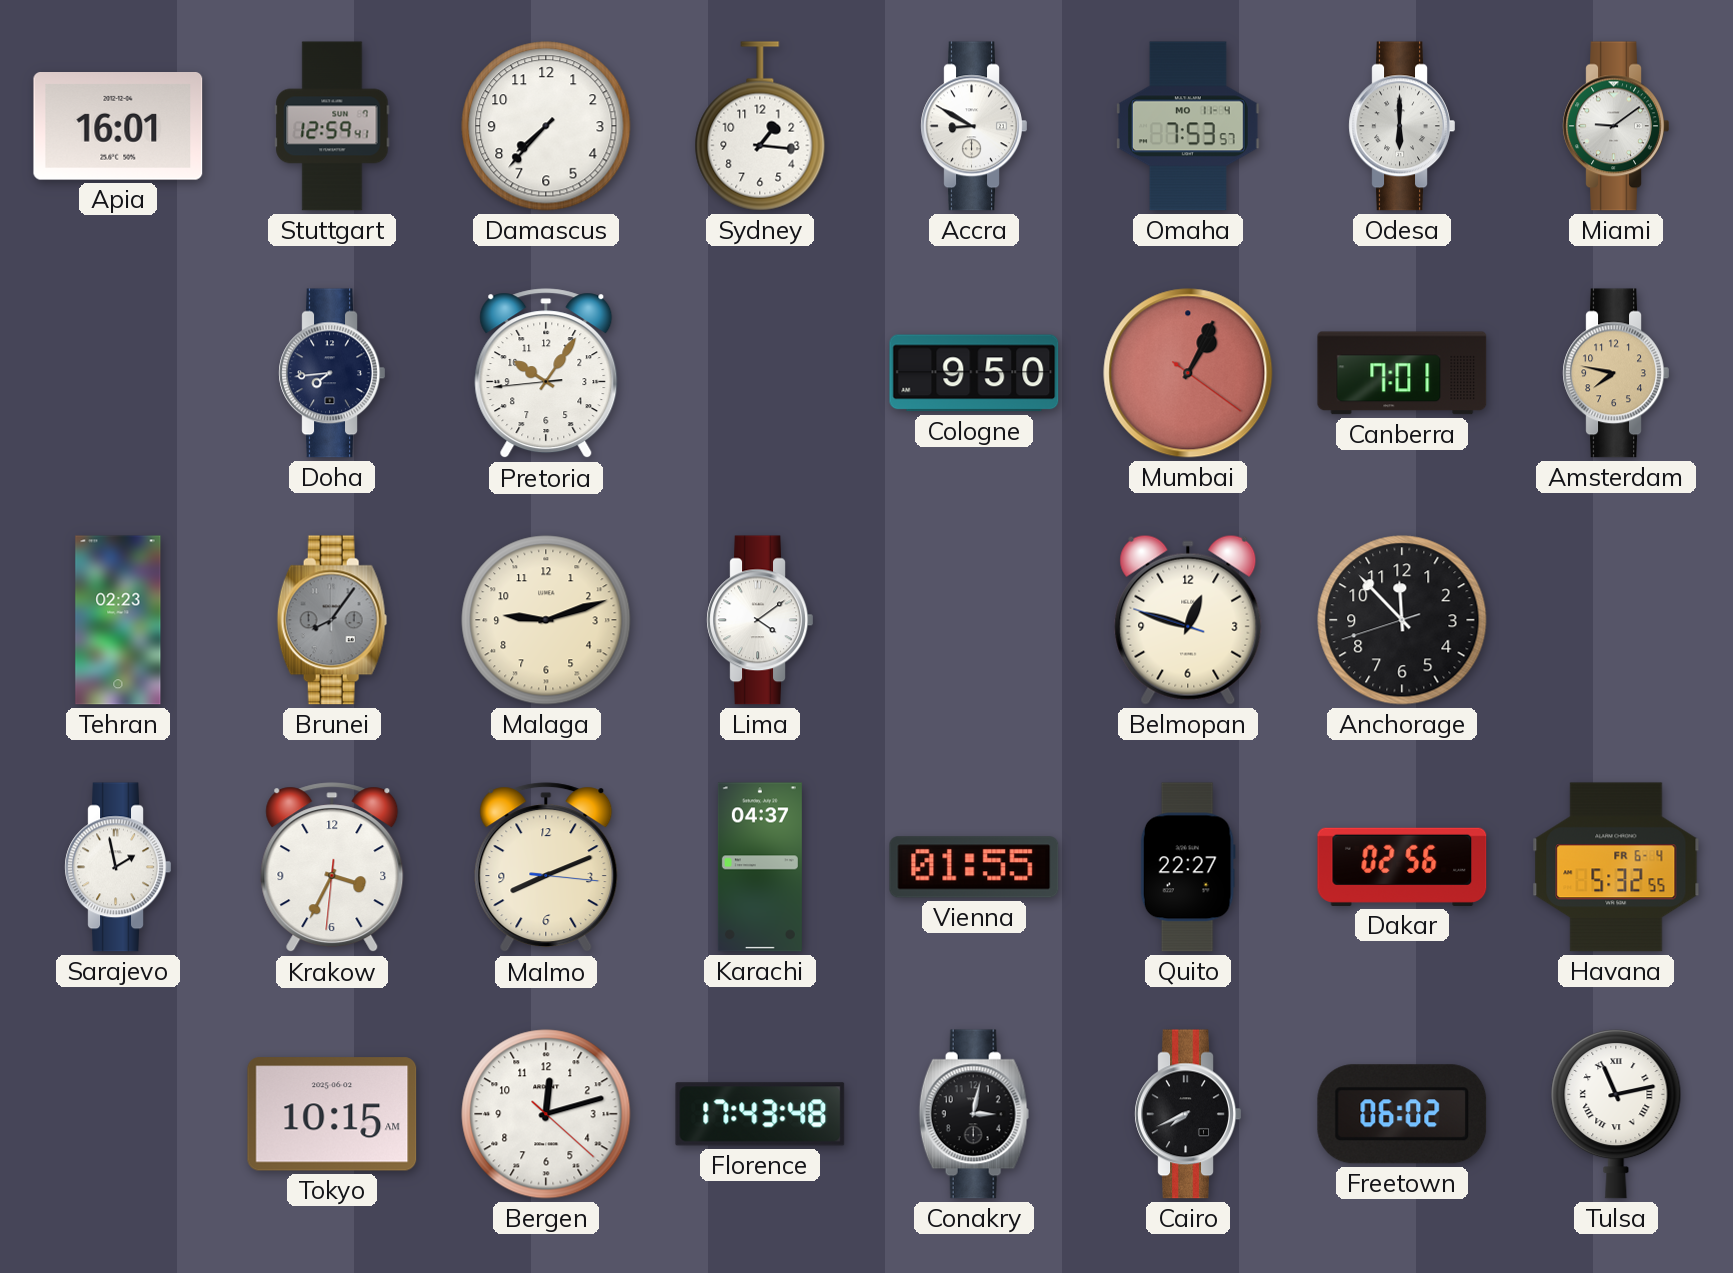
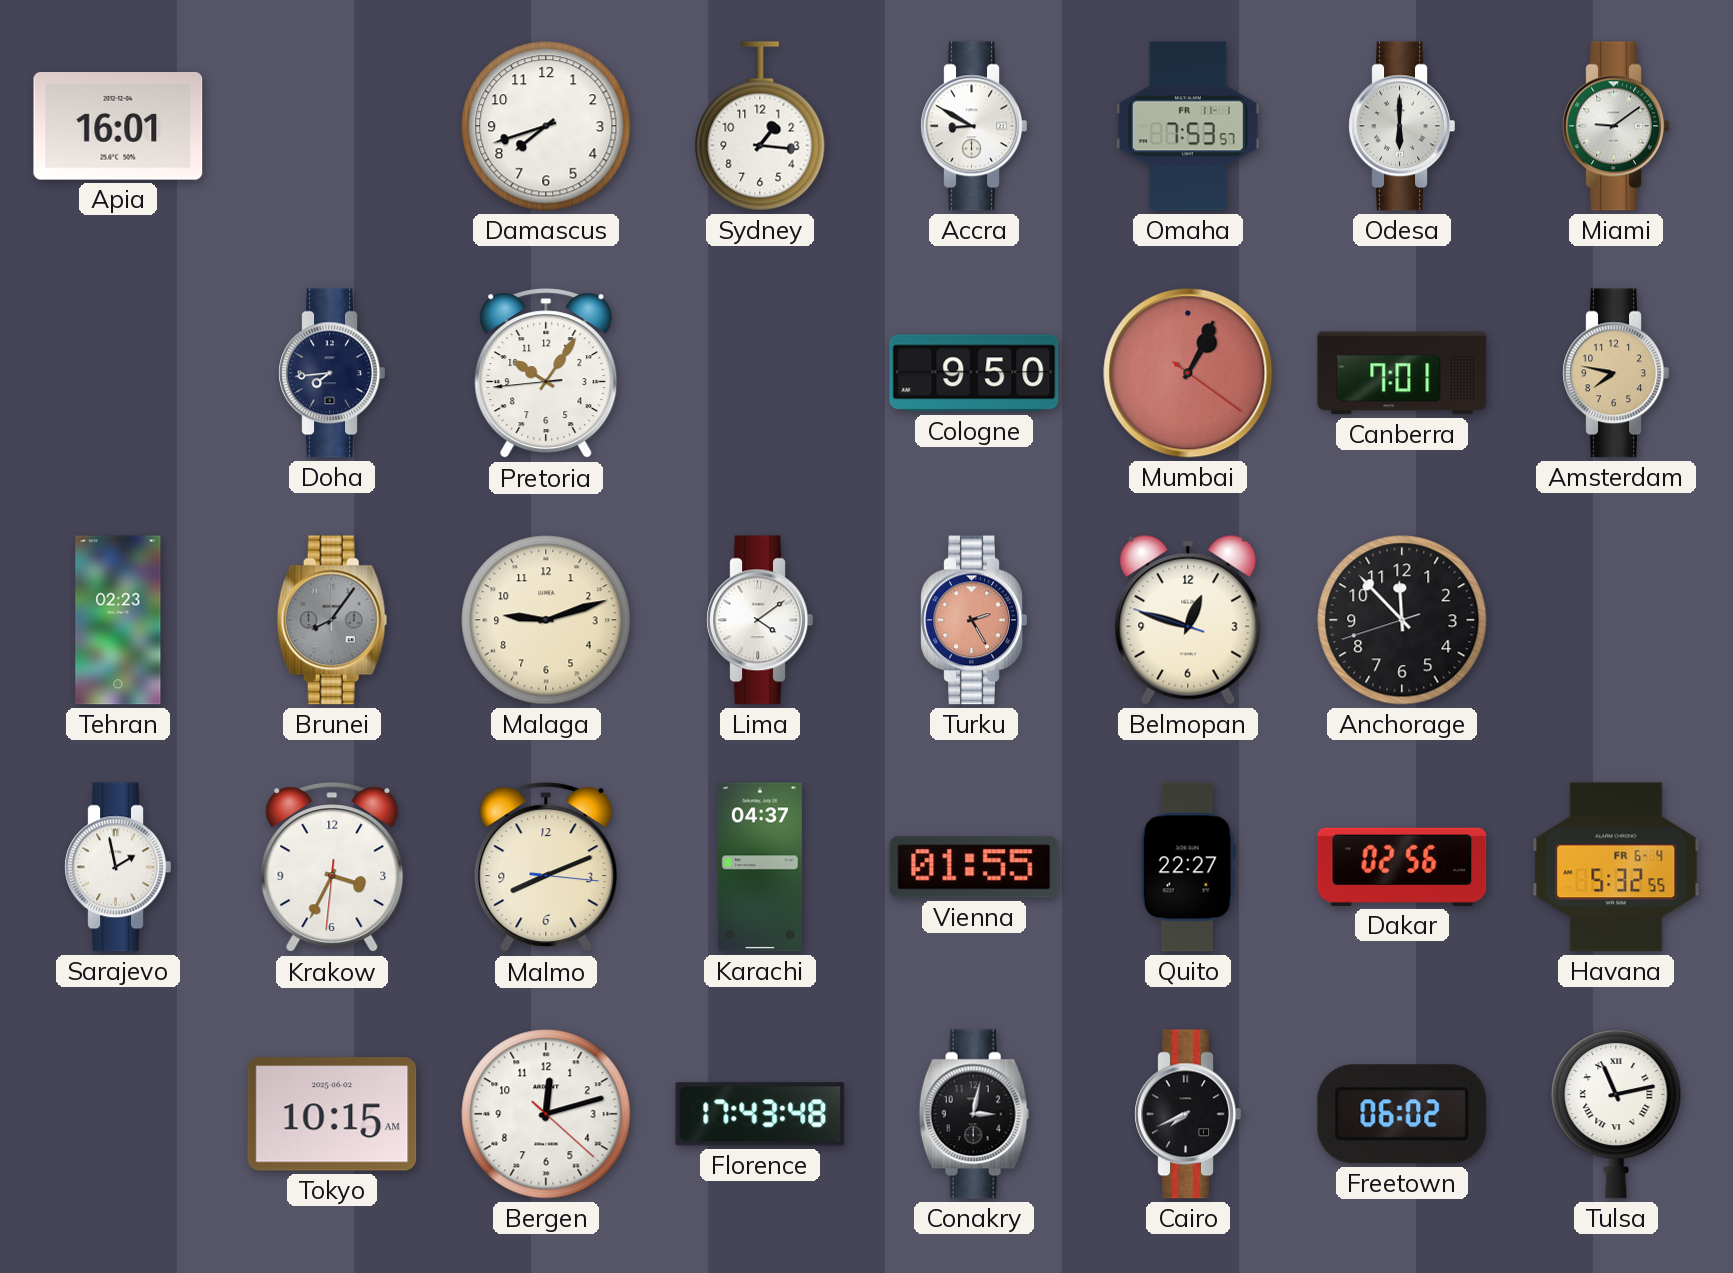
Stuttgart: 12:59 -> none (332, 126)
Damascus: 7:37 -> 7:42 (546, 126)
Omaha date: MO 11-4 -> FR 11-1 (1188, 126)
Turku: none -> 2:25 (974, 620)
